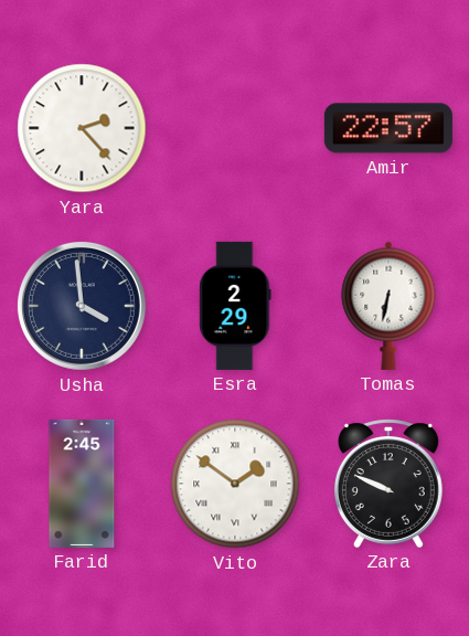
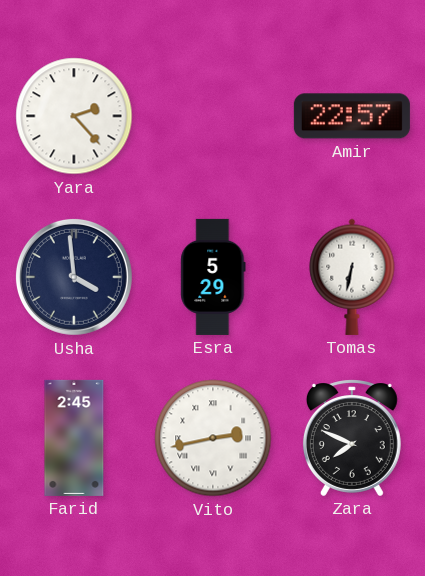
Esra: 2:29 -> 5:29 (213, 277)
Vito: 1:51 -> 2:43 (213, 438)
Zara: 9:49 -> 7:49 (352, 438)
